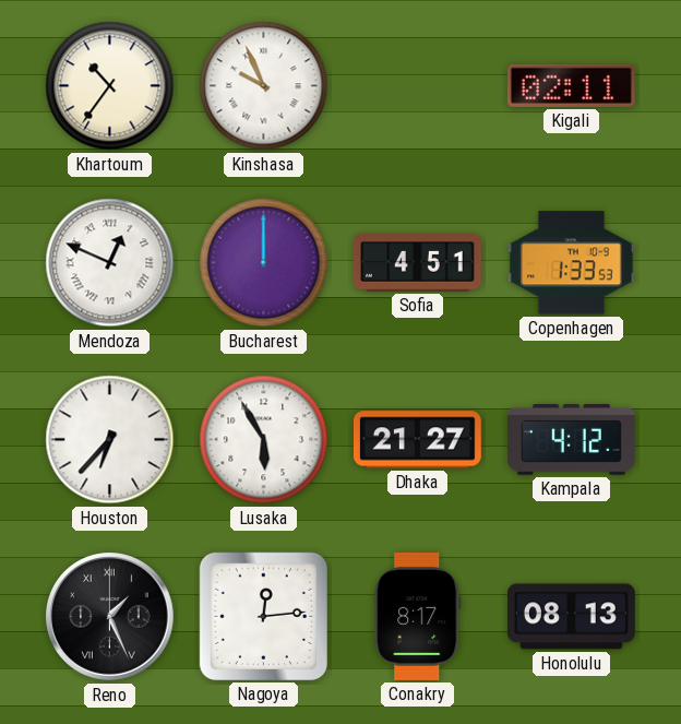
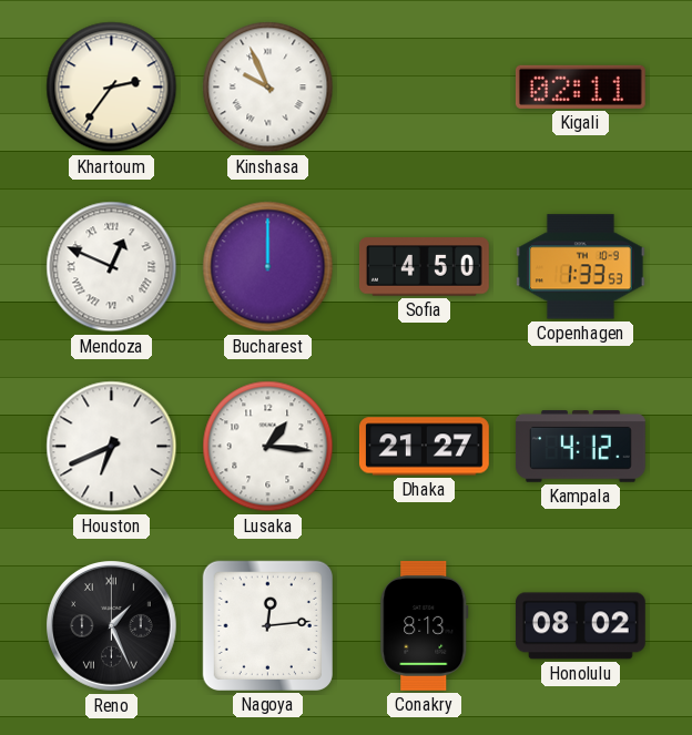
Khartoum: 10:36 -> 2:36 (112, 88)
Sofia: 4:51 -> 4:50 (424, 267)
Houston: 6:37 -> 6:41 (112, 447)
Lusaka: 5:55 -> 1:16 (268, 447)
Conakry: 8:17 -> 8:13 (425, 625)
Honolulu: 08:13 -> 08:02 (580, 626)
